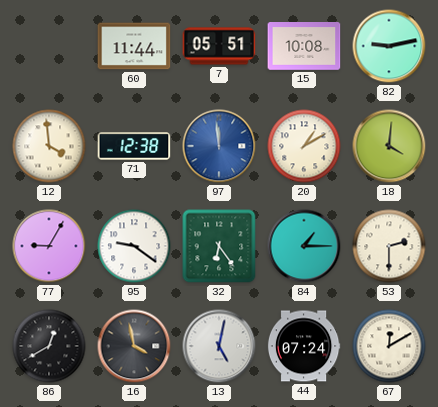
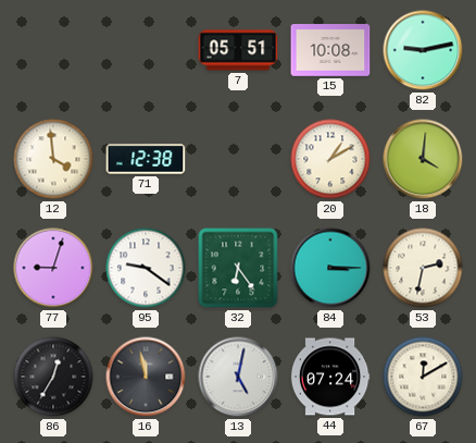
60: 11:44 -> none (134, 46)
97: 11:59 -> none (219, 146)
77: 9:05 -> 9:03 (53, 268)
84: 1:15 -> 3:15 (330, 268)
53: 2:30 -> 2:32 (423, 268)
86: 12:40 -> 12:35 (53, 377)
16: 3:58 -> 11:58 (146, 377)
